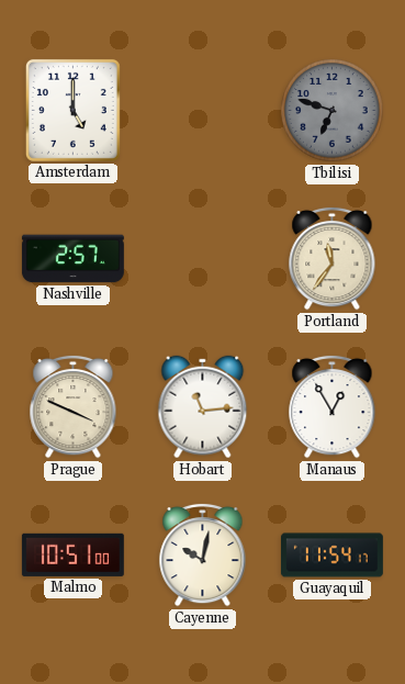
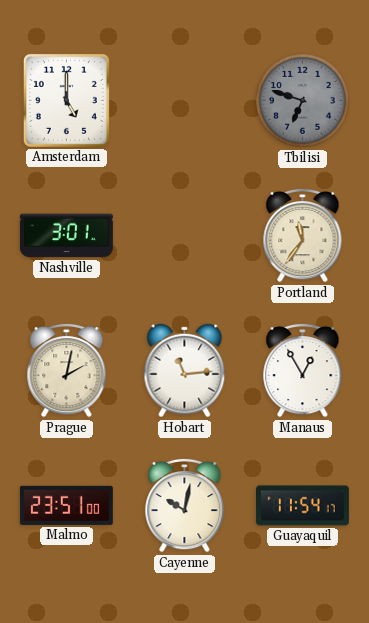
Nashville: 2:57 -> 3:01 (66, 236)
Prague: 3:49 -> 2:02 (67, 370)
Malmo: 10:51 -> 23:51 (66, 505)
